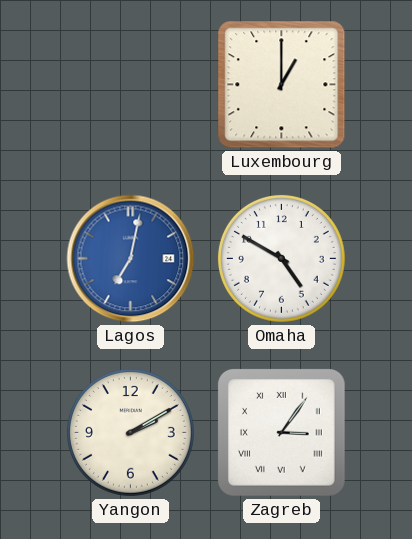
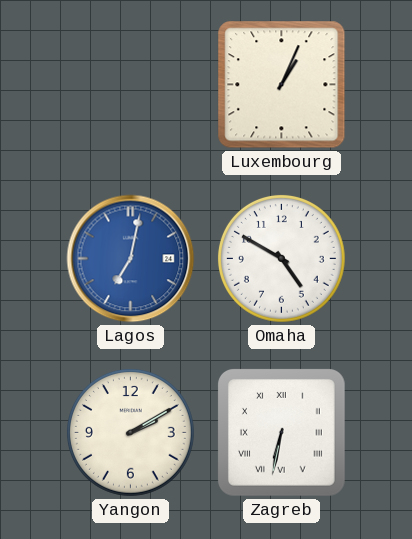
Luxembourg: 1:00 -> 1:04 (282, 85)
Zagreb: 3:06 -> 6:32 (282, 433)
